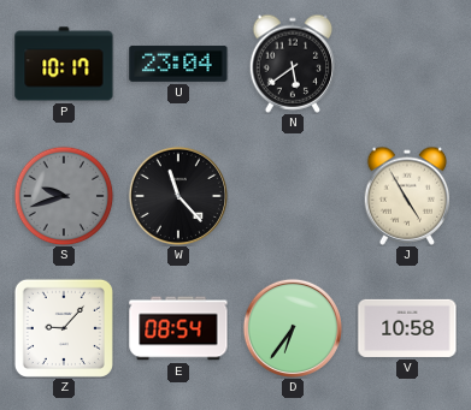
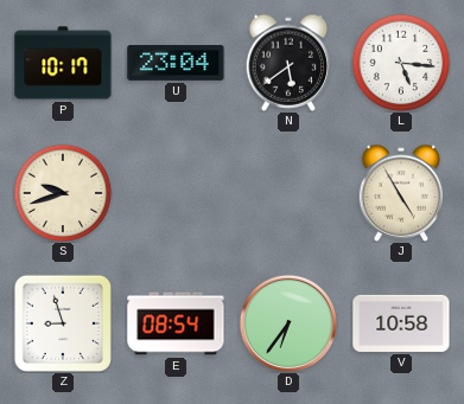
L: none -> 5:16 (401, 63)
S dial: grey -> cream (63, 193)
W: 11:23 -> none (177, 195)
Z: 9:07 -> 8:57 (63, 323)
